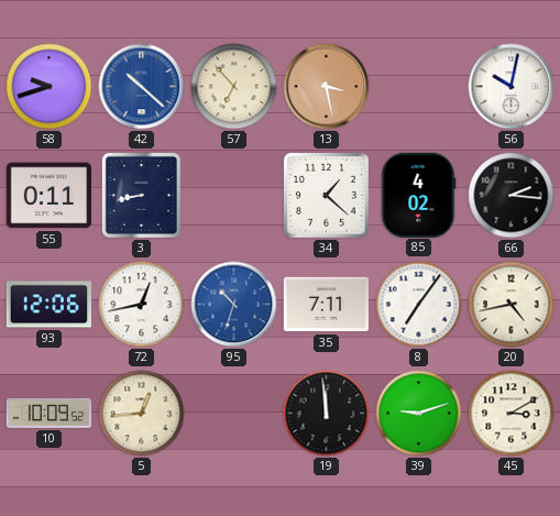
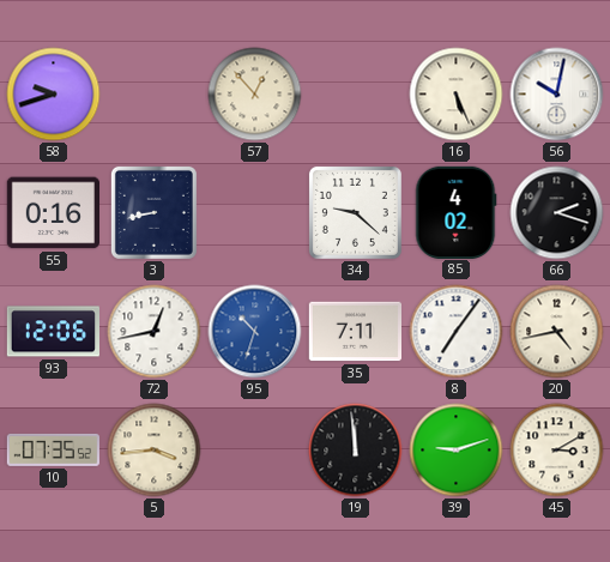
42: 10:22 -> none (142, 87)
57: 6:53 -> 12:53 (255, 95)
13: 3:28 -> none (327, 87)
16: none -> 5:26 (457, 95)
55: 0:11 -> 0:16 (53, 213)
34: 1:22 -> 9:22 (355, 212)
66: 2:16 -> 2:18 (557, 213)
10: 10:09 -> 07:35 (53, 449)
5: 12:44 -> 3:44 (155, 451)
